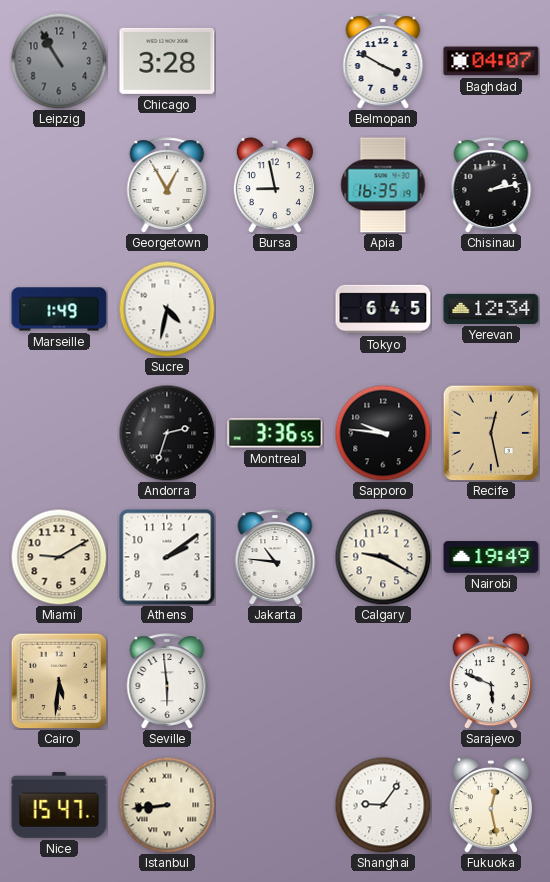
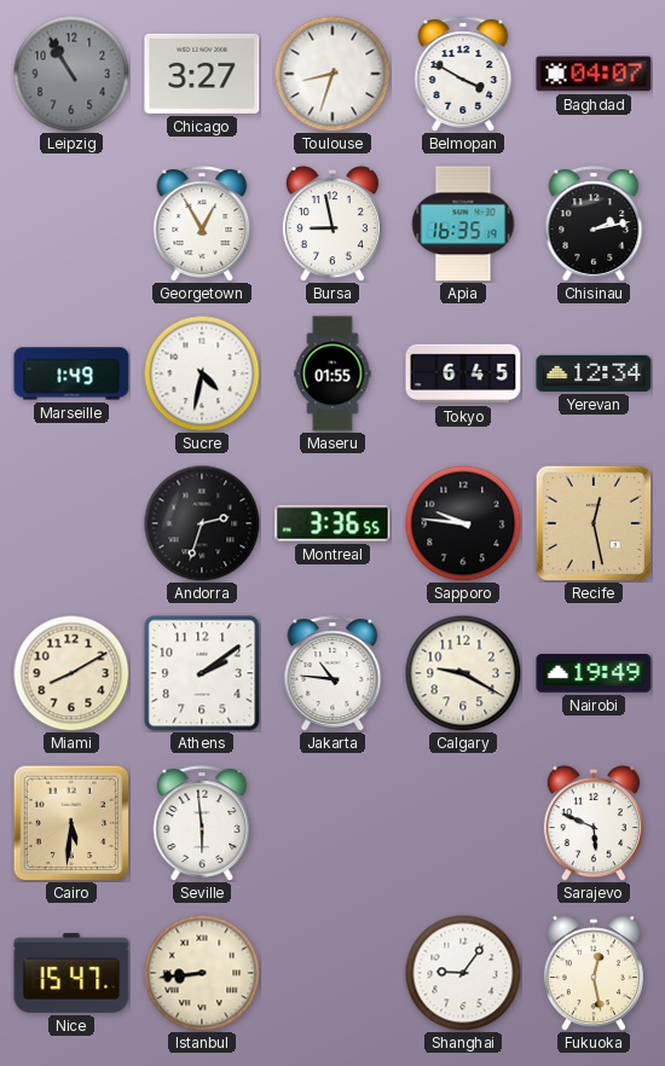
Chicago: 3:28 -> 3:27 (202, 74)
Toulouse: none -> 8:33 (332, 74)
Maseru: none -> 01:55 (332, 373)
Miami: 9:10 -> 8:10 (71, 673)
